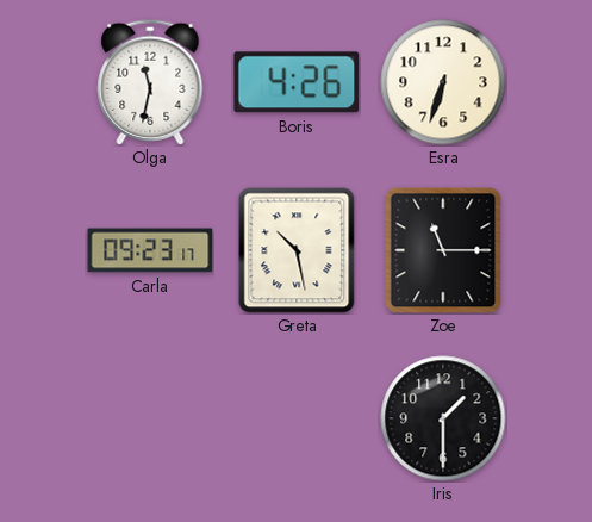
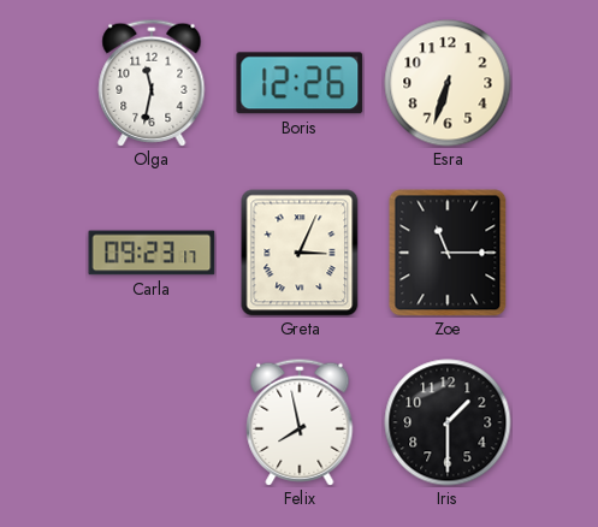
Boris: 4:26 -> 12:26 (300, 83)
Greta: 10:28 -> 3:04 (300, 253)
Felix: none -> 7:58 (300, 422)
